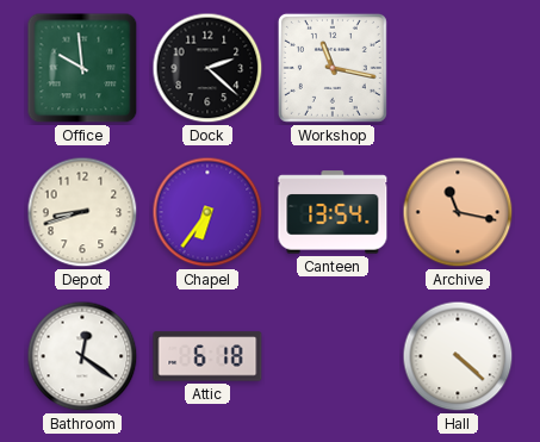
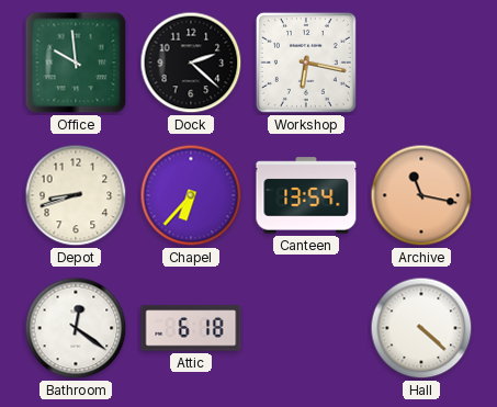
Workshop: 11:17 -> 6:17 (306, 63)
Chapel: 6:36 -> 6:37 (191, 195)
